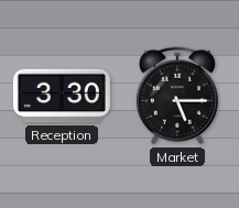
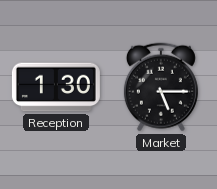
Reception: 3:30 -> 1:30 (56, 87)
